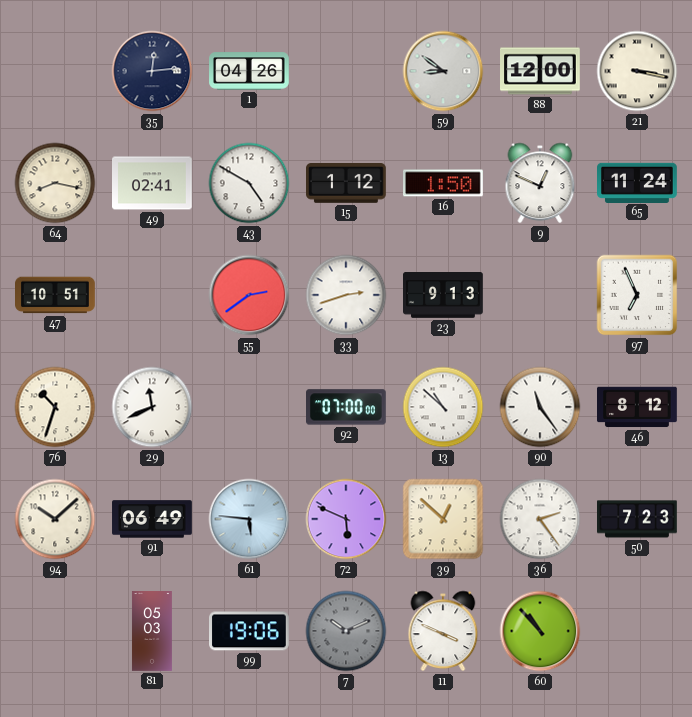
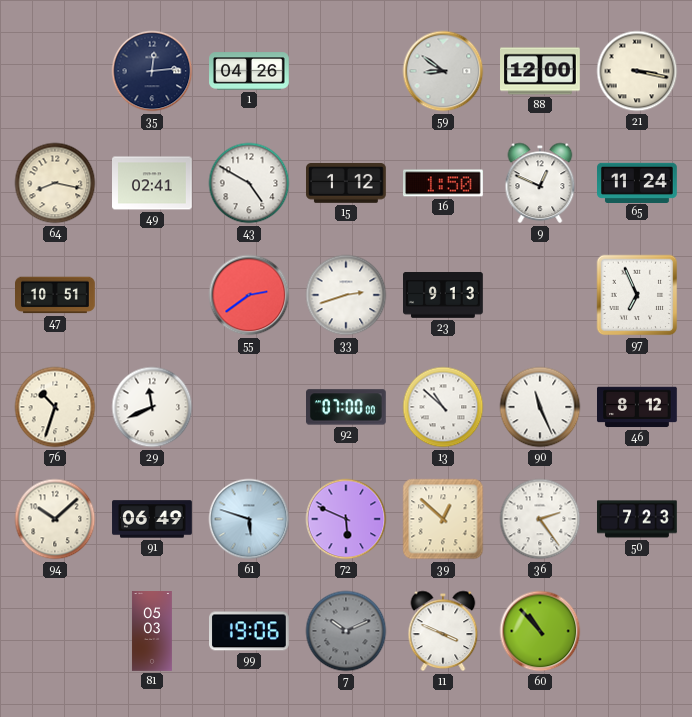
90: 11:24 -> 11:26 (540, 407)
61: 5:46 -> 5:48 (249, 519)
